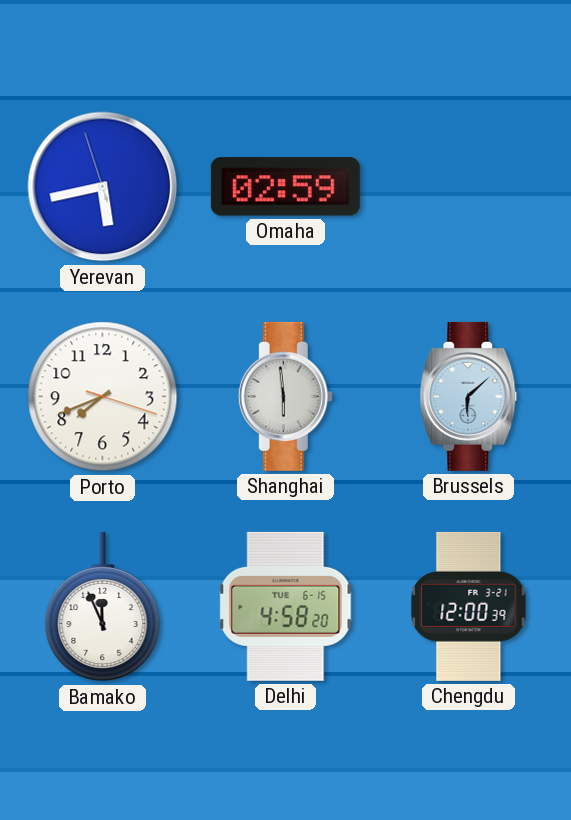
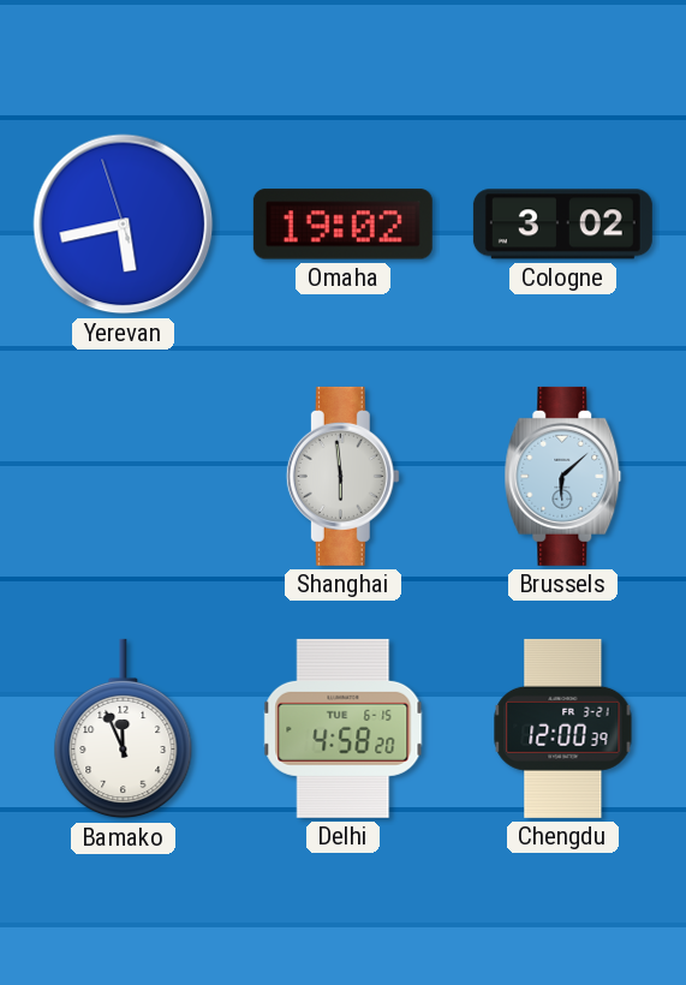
Omaha: 02:59 -> 19:02 (342, 225)
Cologne: none -> 3:02 (562, 225)
Porto: 7:41 -> none (103, 397)
